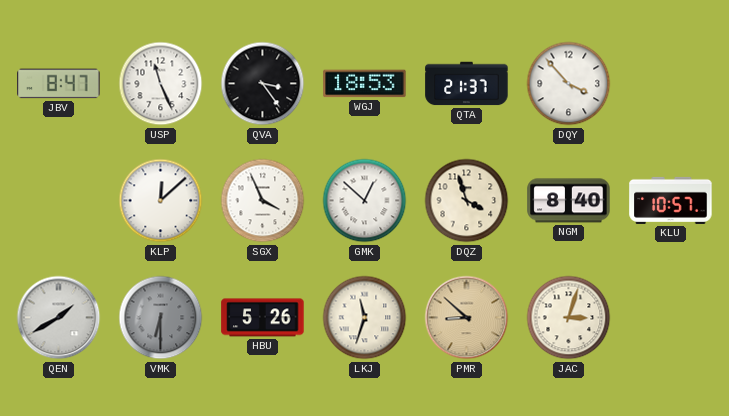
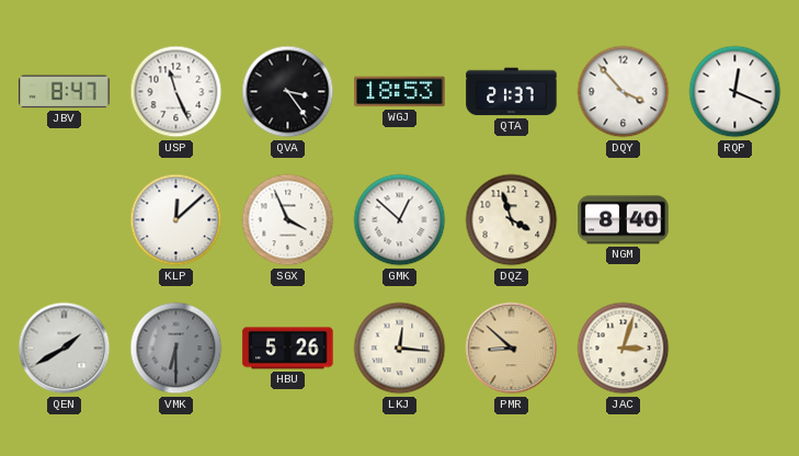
RQP: none -> 12:19 (735, 92)
KLU: 10:57 -> none (671, 200)
LKJ: 11:33 -> 12:16 (400, 349)
